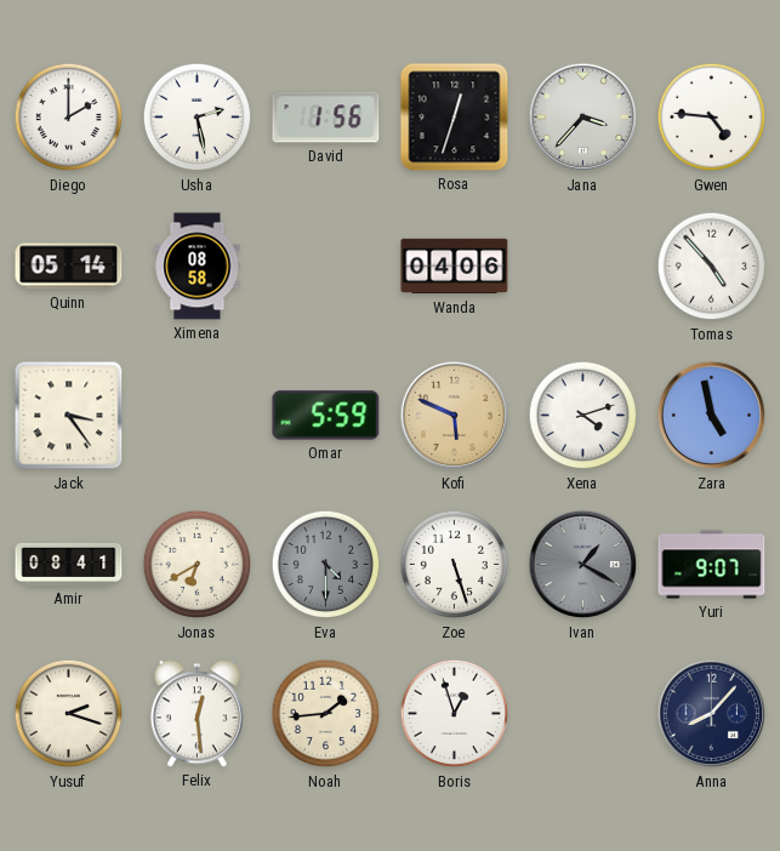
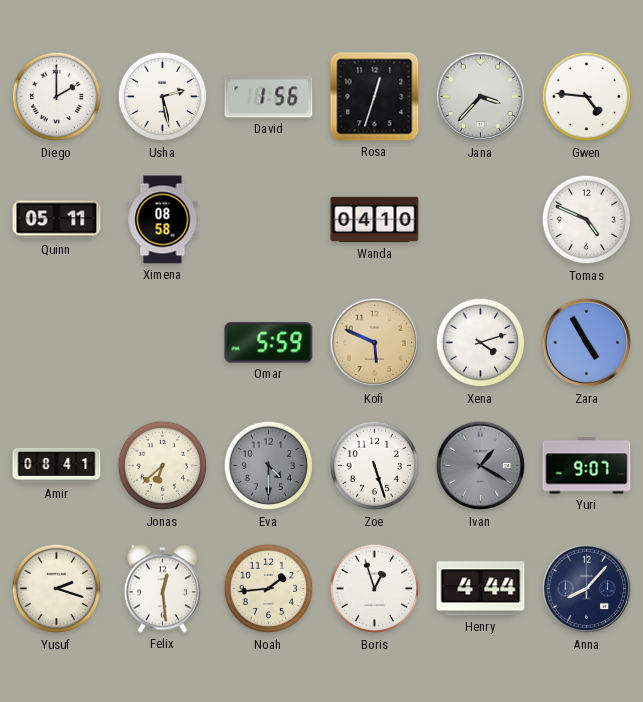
Quinn: 05:14 -> 05:11 (57, 220)
Wanda: 04:06 -> 04:10 (375, 220)
Tomas: 4:53 -> 4:49 (587, 220)
Jack: 3:24 -> none (69, 416)
Zara: 4:58 -> 4:55 (587, 343)
Jonas: 6:40 -> 6:38 (163, 466)
Henry: none -> 4:44 (481, 589)
